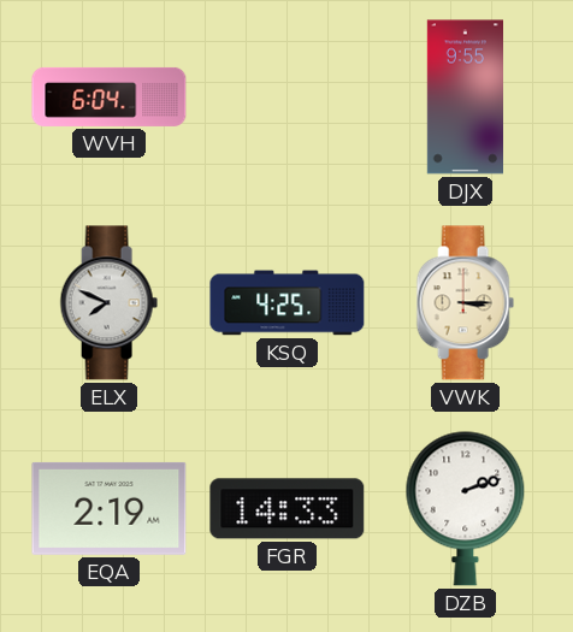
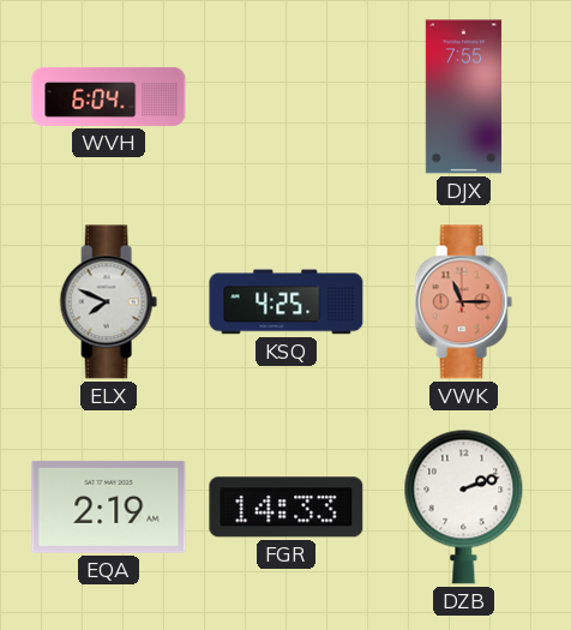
DJX: 9:55 -> 7:55 (463, 97)
VWK: 3:15 -> 11:15 (463, 302)
VWK dial: cream -> salmon (463, 302)
